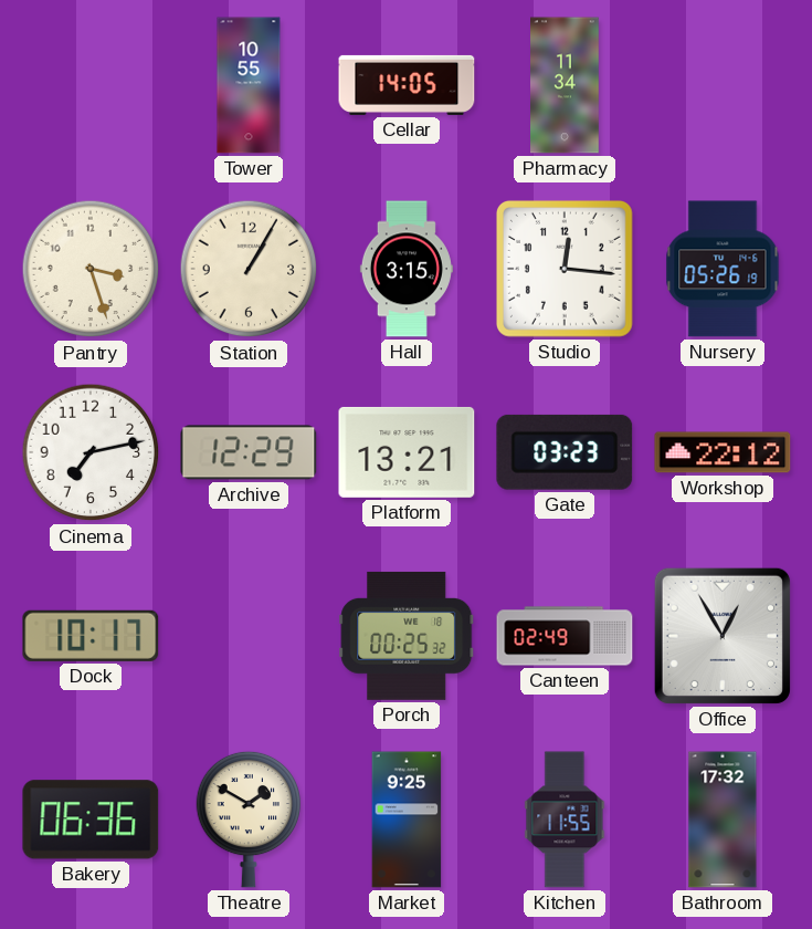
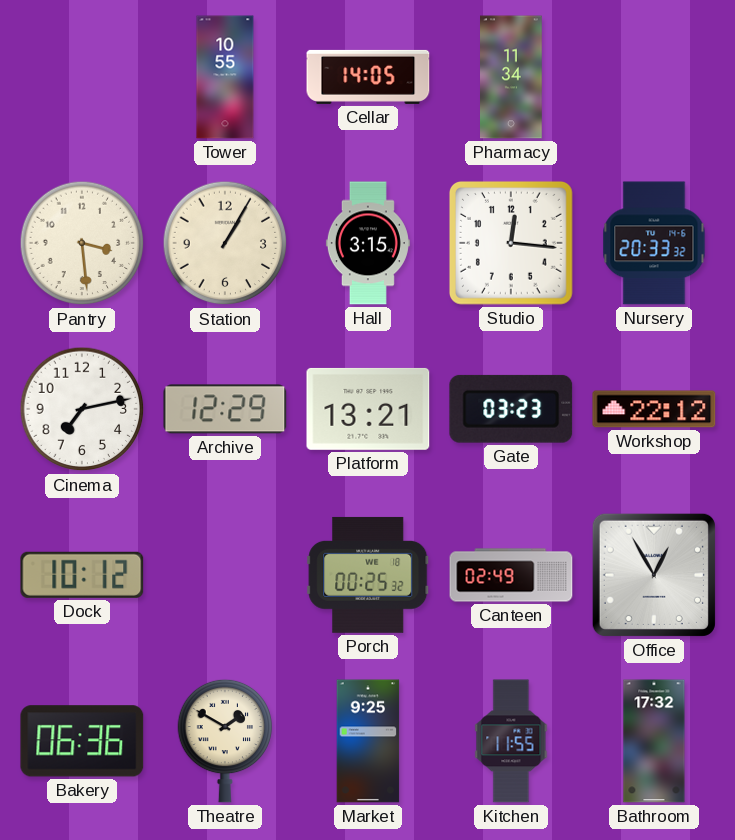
Pantry: 3:27 -> 3:29 (82, 243)
Nursery: 05:26 -> 20:33 (654, 243)
Dock: 10:17 -> 10:12 (82, 575)
